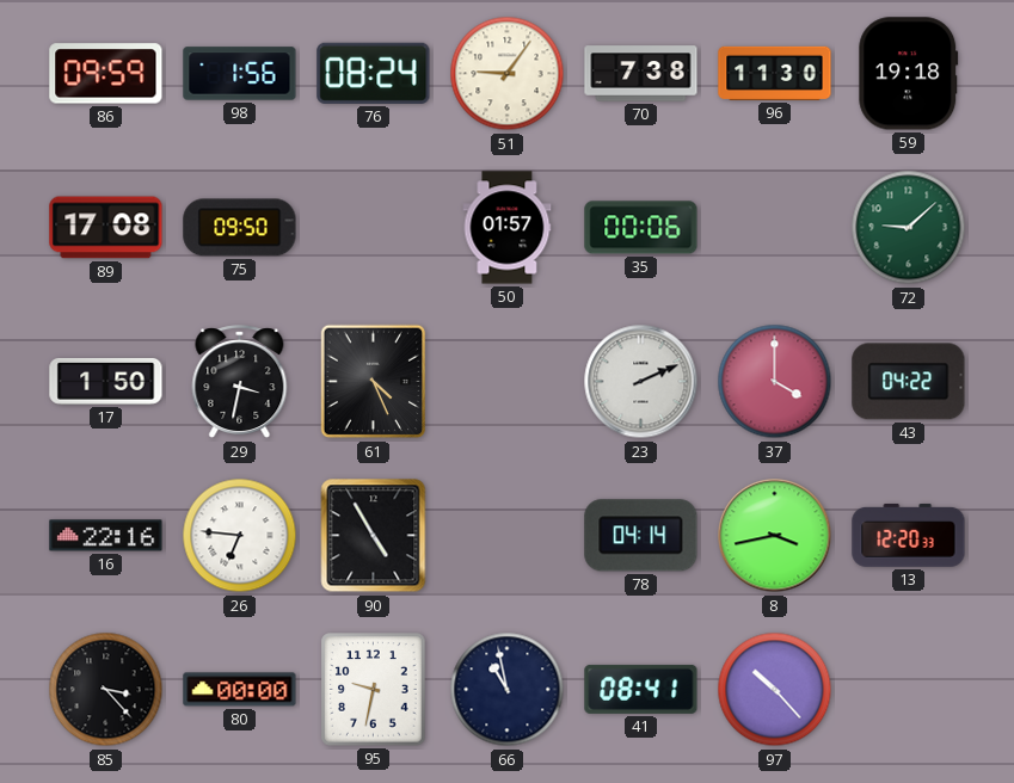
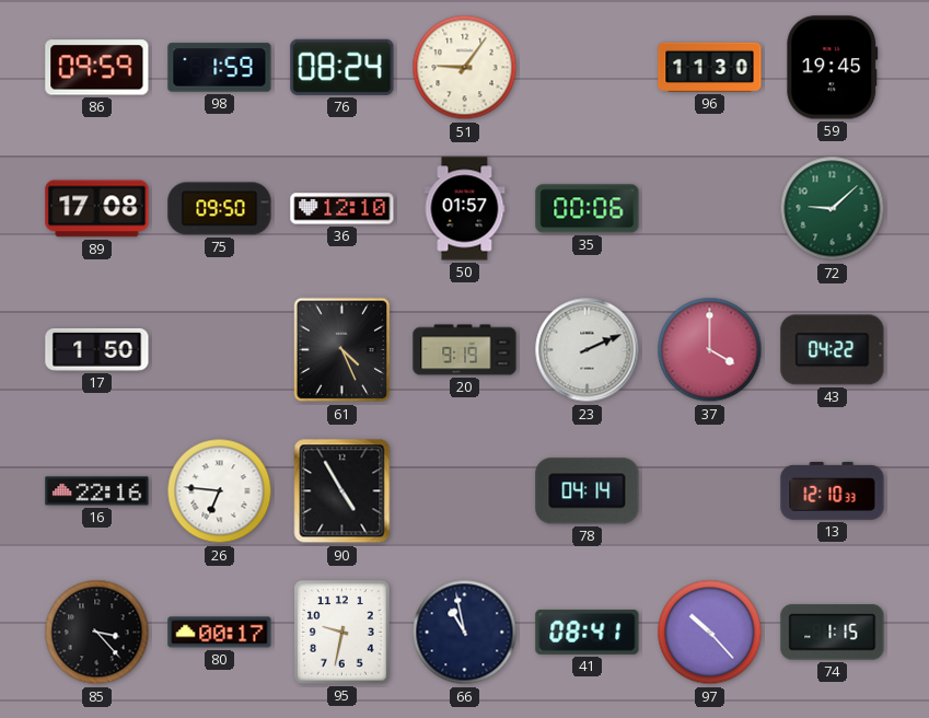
98: 1:56 -> 1:59 (220, 68)
70: 7:38 -> none (641, 74)
59: 19:18 -> 19:45 (833, 68)
36: none -> 12:10 (342, 209)
29: 3:32 -> none (240, 382)
20: none -> 9:19 (465, 350)
8: 3:43 -> none (775, 536)
13: 12:20 -> 12:10 (833, 490)
80: 00:00 -> 00:17 (220, 633)
74: none -> 1:15 (833, 633)
